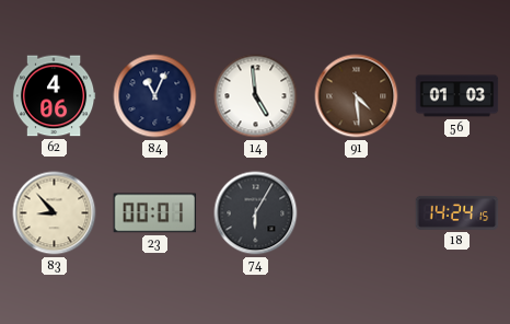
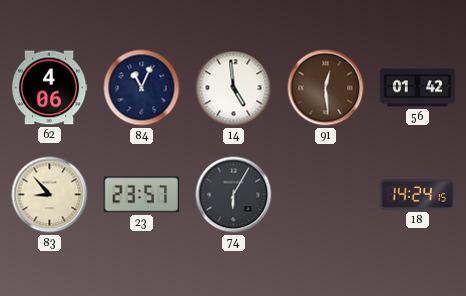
91: 4:29 -> 12:29 (326, 88)
56: 01:03 -> 01:42 (418, 88)
23: 00:01 -> 23:57 (142, 195)
